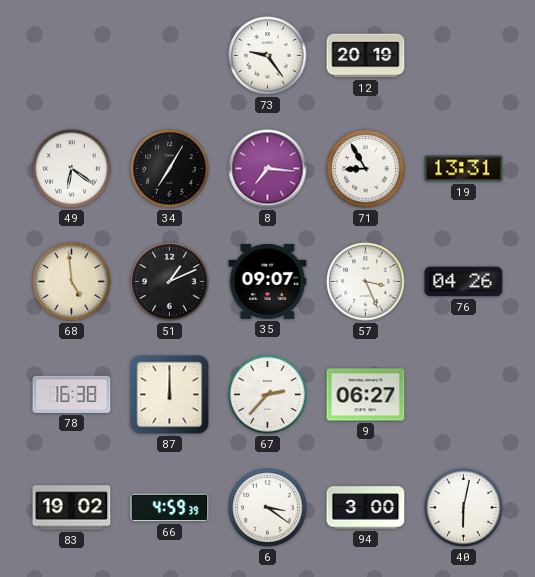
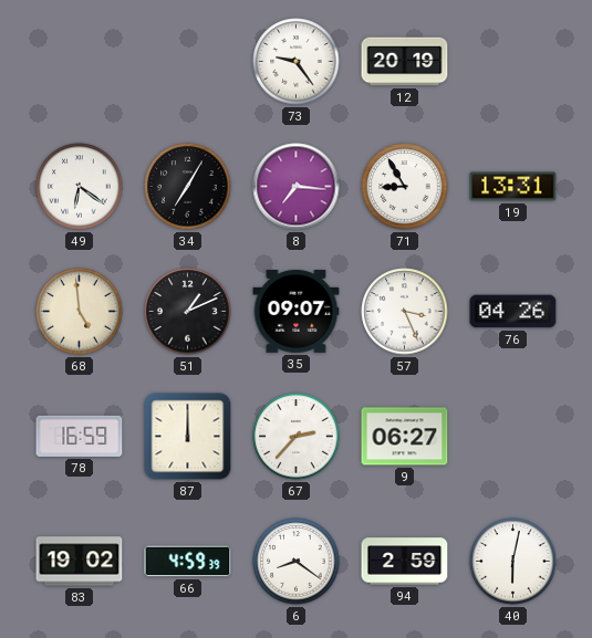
78: 16:38 -> 16:59 (80, 436)
6: 3:21 -> 8:21 (297, 562)
94: 3:00 -> 2:59 (405, 562)
